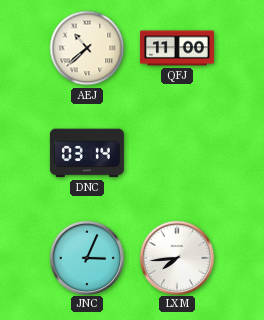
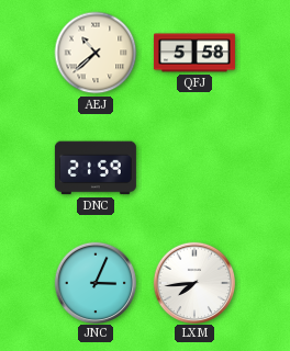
QFJ: 11:00 -> 5:58 (194, 53)
DNC: 03:14 -> 21:59 (96, 168)
